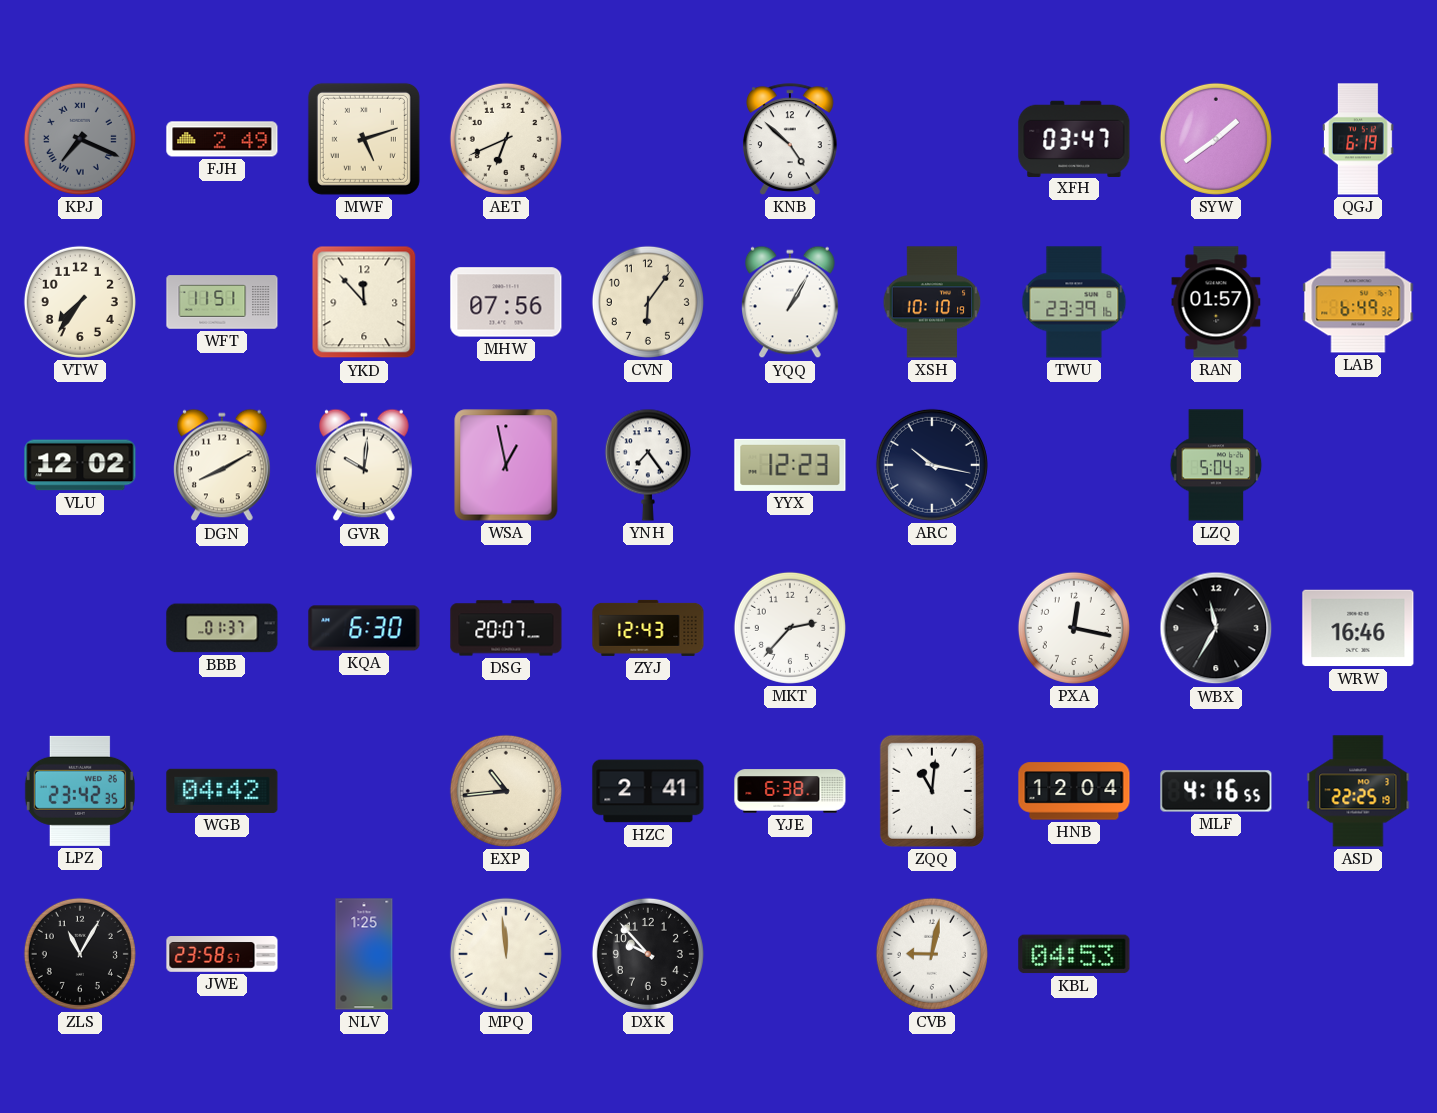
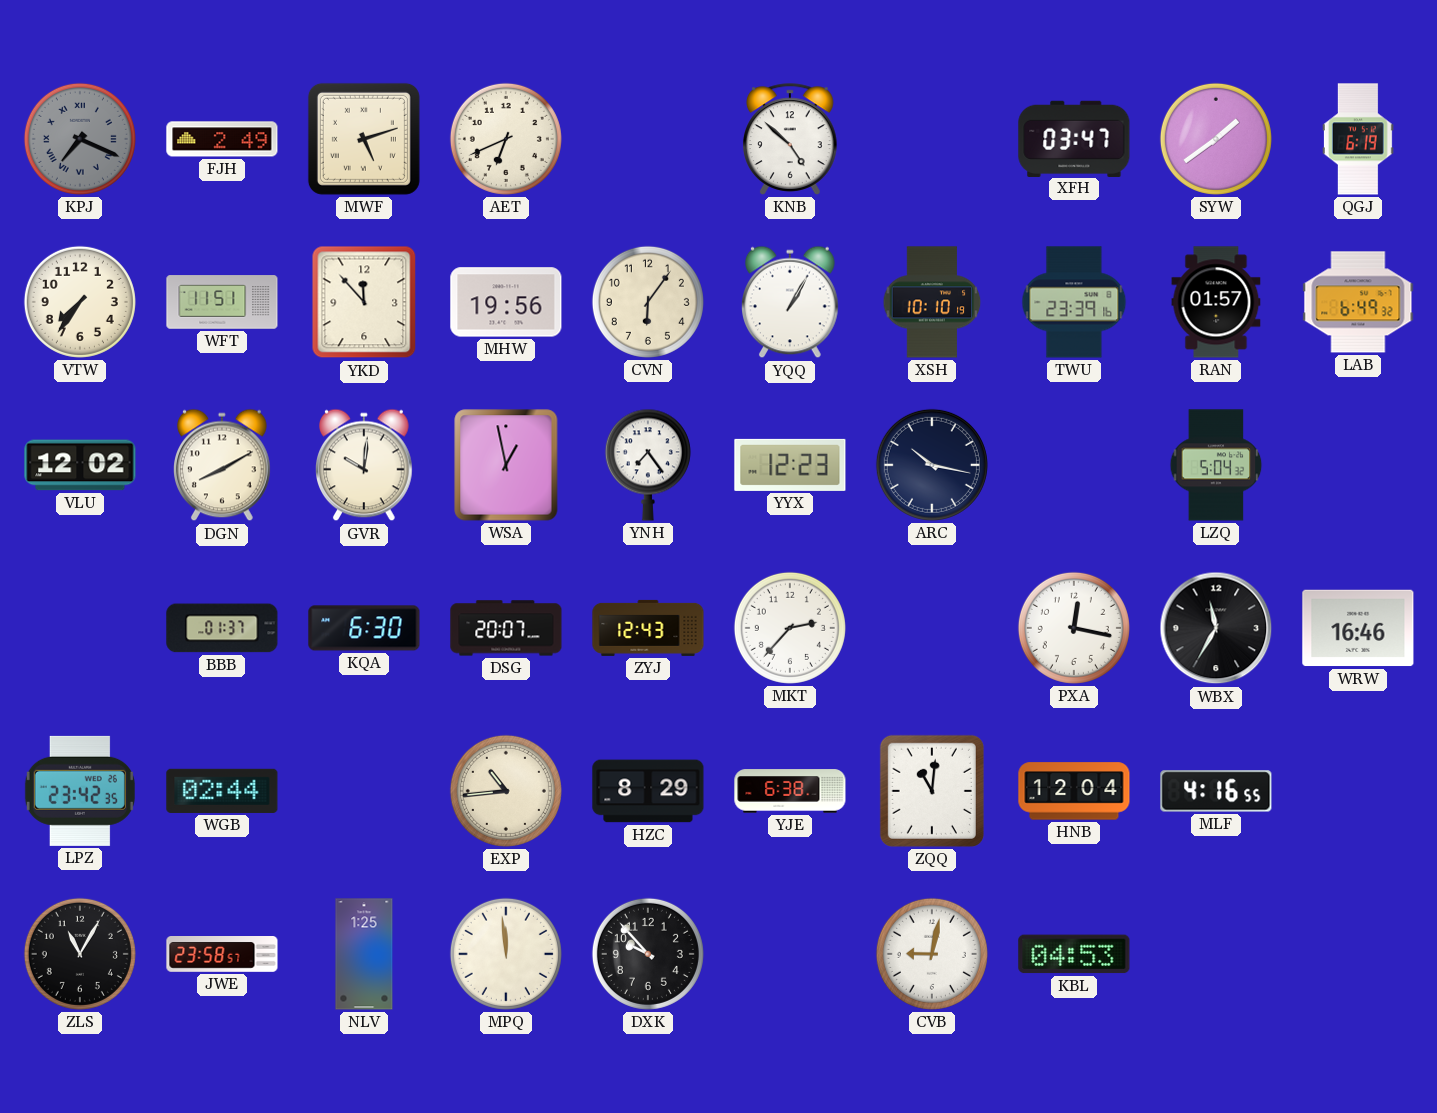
MHW: 07:56 -> 19:56 (506, 302)
WGB: 04:42 -> 02:44 (222, 791)
HZC: 2:41 -> 8:29 (648, 791)
ASD: 22:25 -> none (1358, 791)
